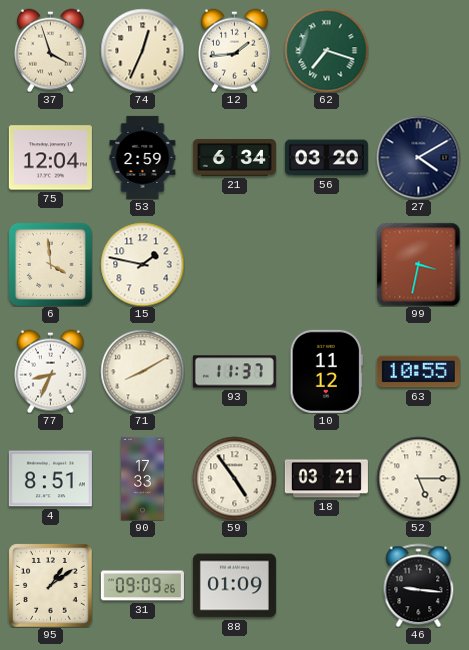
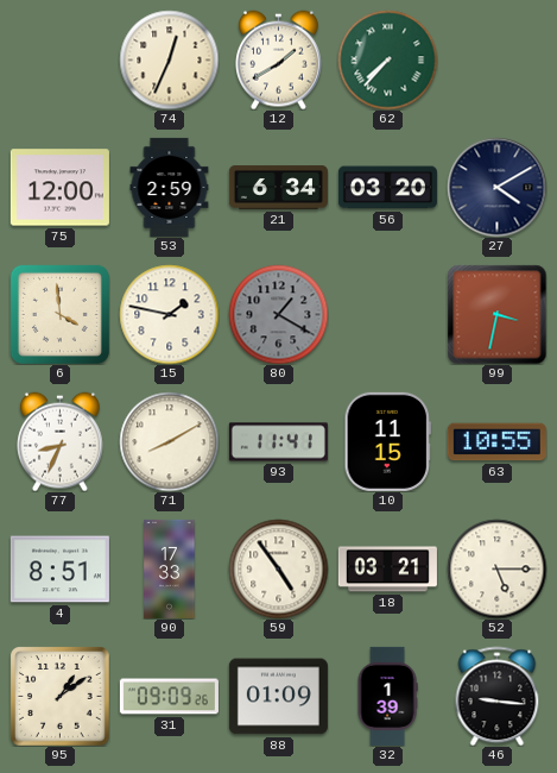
37: 3:57 -> none (51, 50)
12: 1:44 -> 1:40 (279, 59)
62: 7:18 -> 7:37 (387, 59)
75: 12:04 -> 12:00 (59, 188)
80: none -> 1:20 (278, 314)
93: 11:37 -> 11:41 (278, 442)
10: 11:12 -> 11:15 (387, 441)
32: none -> 1:39 (387, 696)
